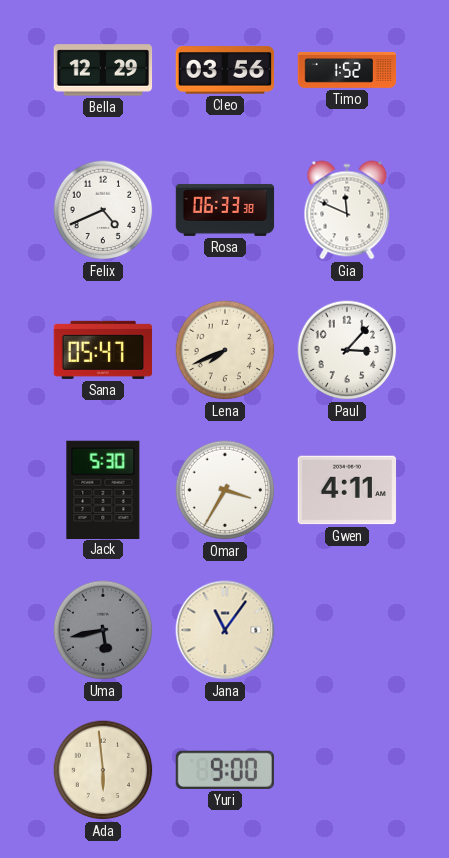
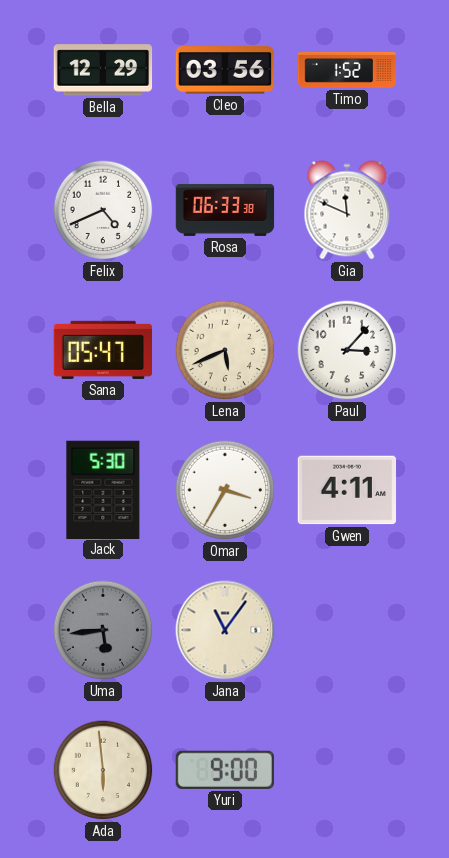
Lena: 7:41 -> 5:41 (225, 350)
Uma: 5:43 -> 5:44 (103, 630)
